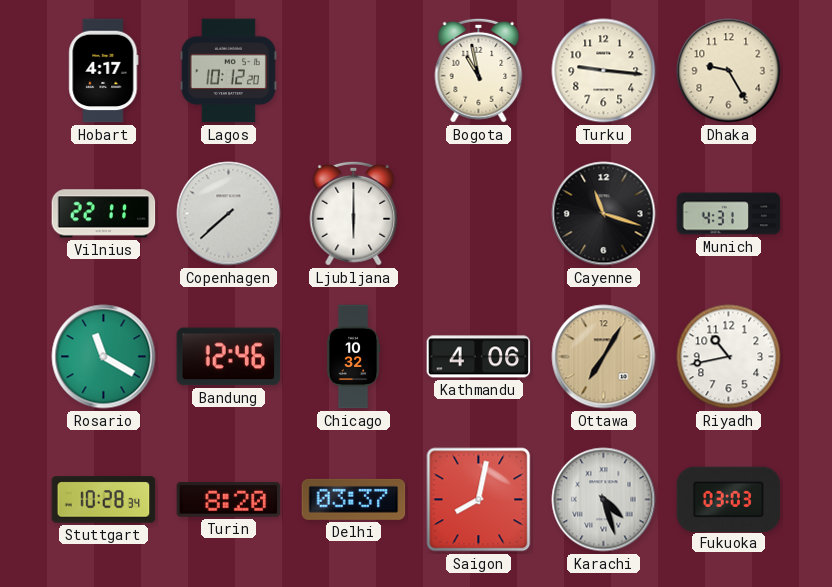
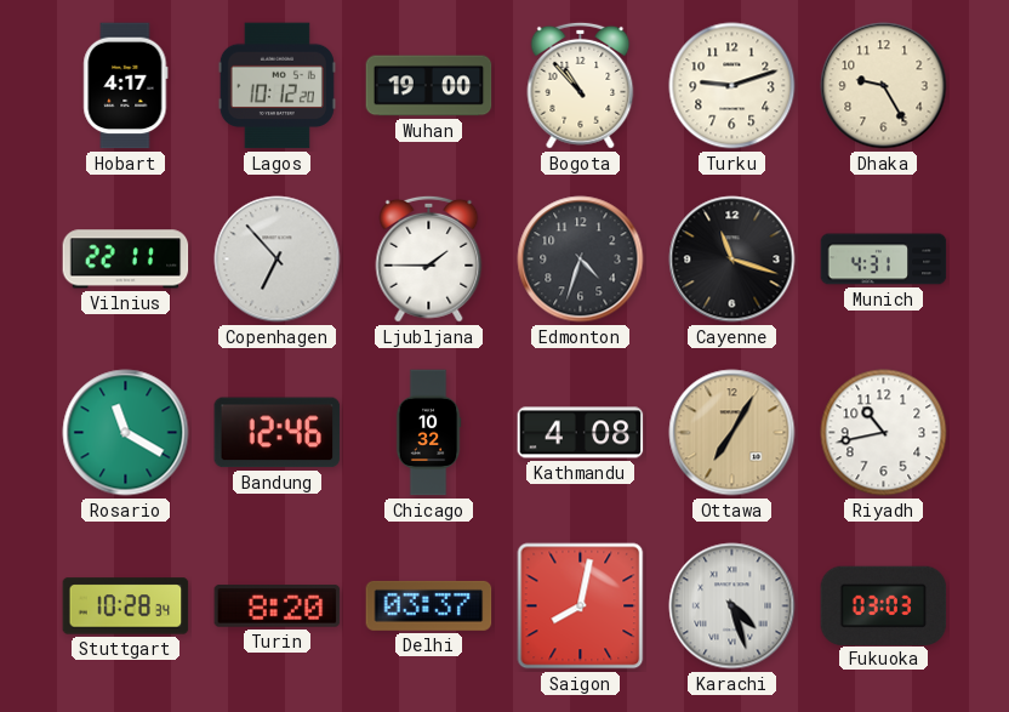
Wuhan: none -> 19:00 (429, 86)
Bogota: 10:58 -> 10:53 (581, 85)
Turku: 9:16 -> 9:12 (732, 86)
Copenhagen: 7:38 -> 6:53 (278, 260)
Ljubljana: 6:00 -> 1:45 (429, 258)
Edmonton: none -> 4:33 (581, 260)
Kathmandu: 4:06 -> 4:08 (581, 433)
